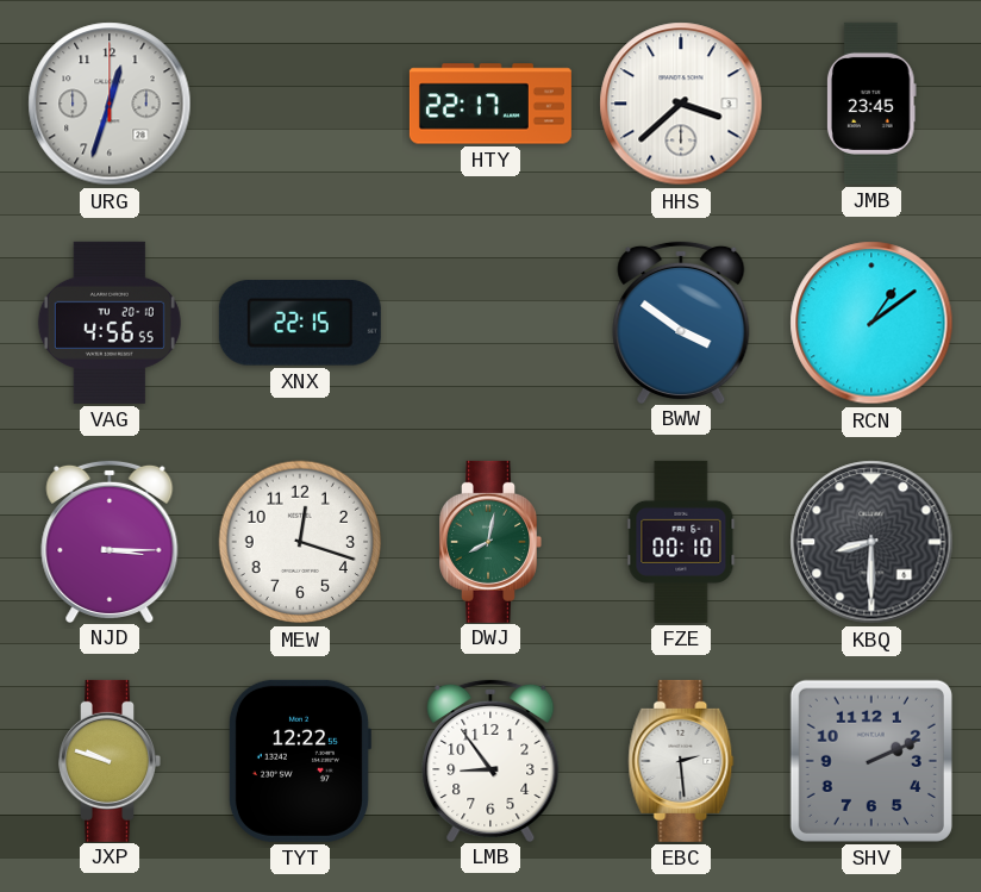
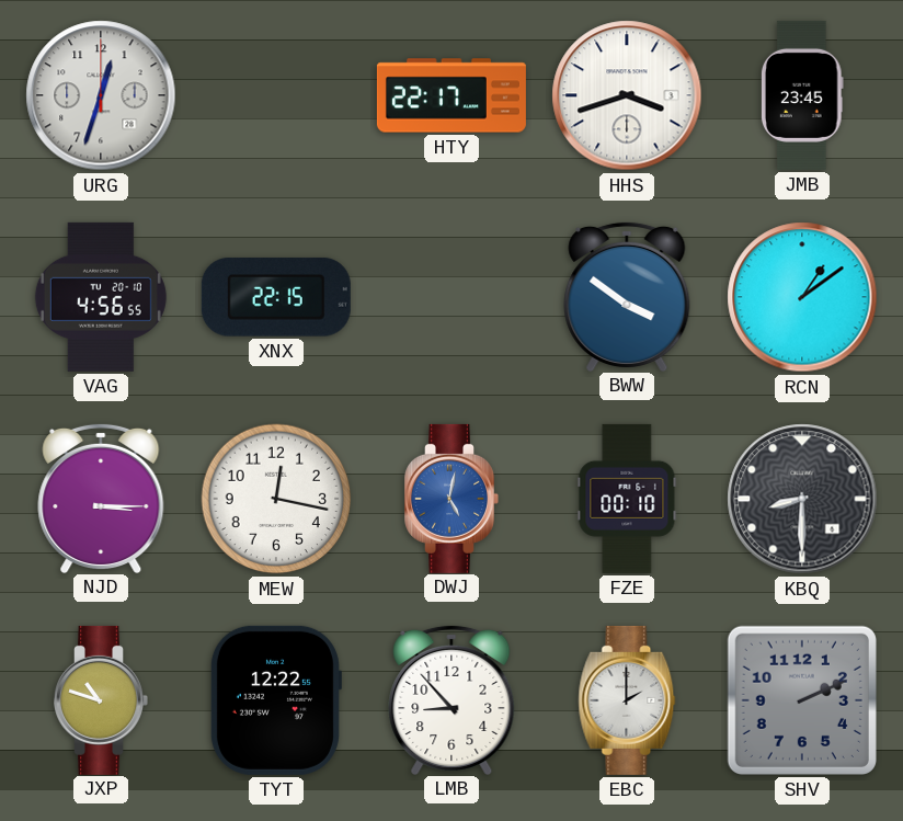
HHS: 3:38 -> 3:42 (627, 95)
MEW: 12:18 -> 12:17 (276, 499)
DWJ: 8:02 -> 5:02 (451, 499)
DWJ dial: green -> blue (451, 499)
JXP: 9:48 -> 10:48 (101, 700)
LMB: 8:54 -> 8:53 (451, 699)
EBC: 2:29 -> 2:00 (627, 700)
